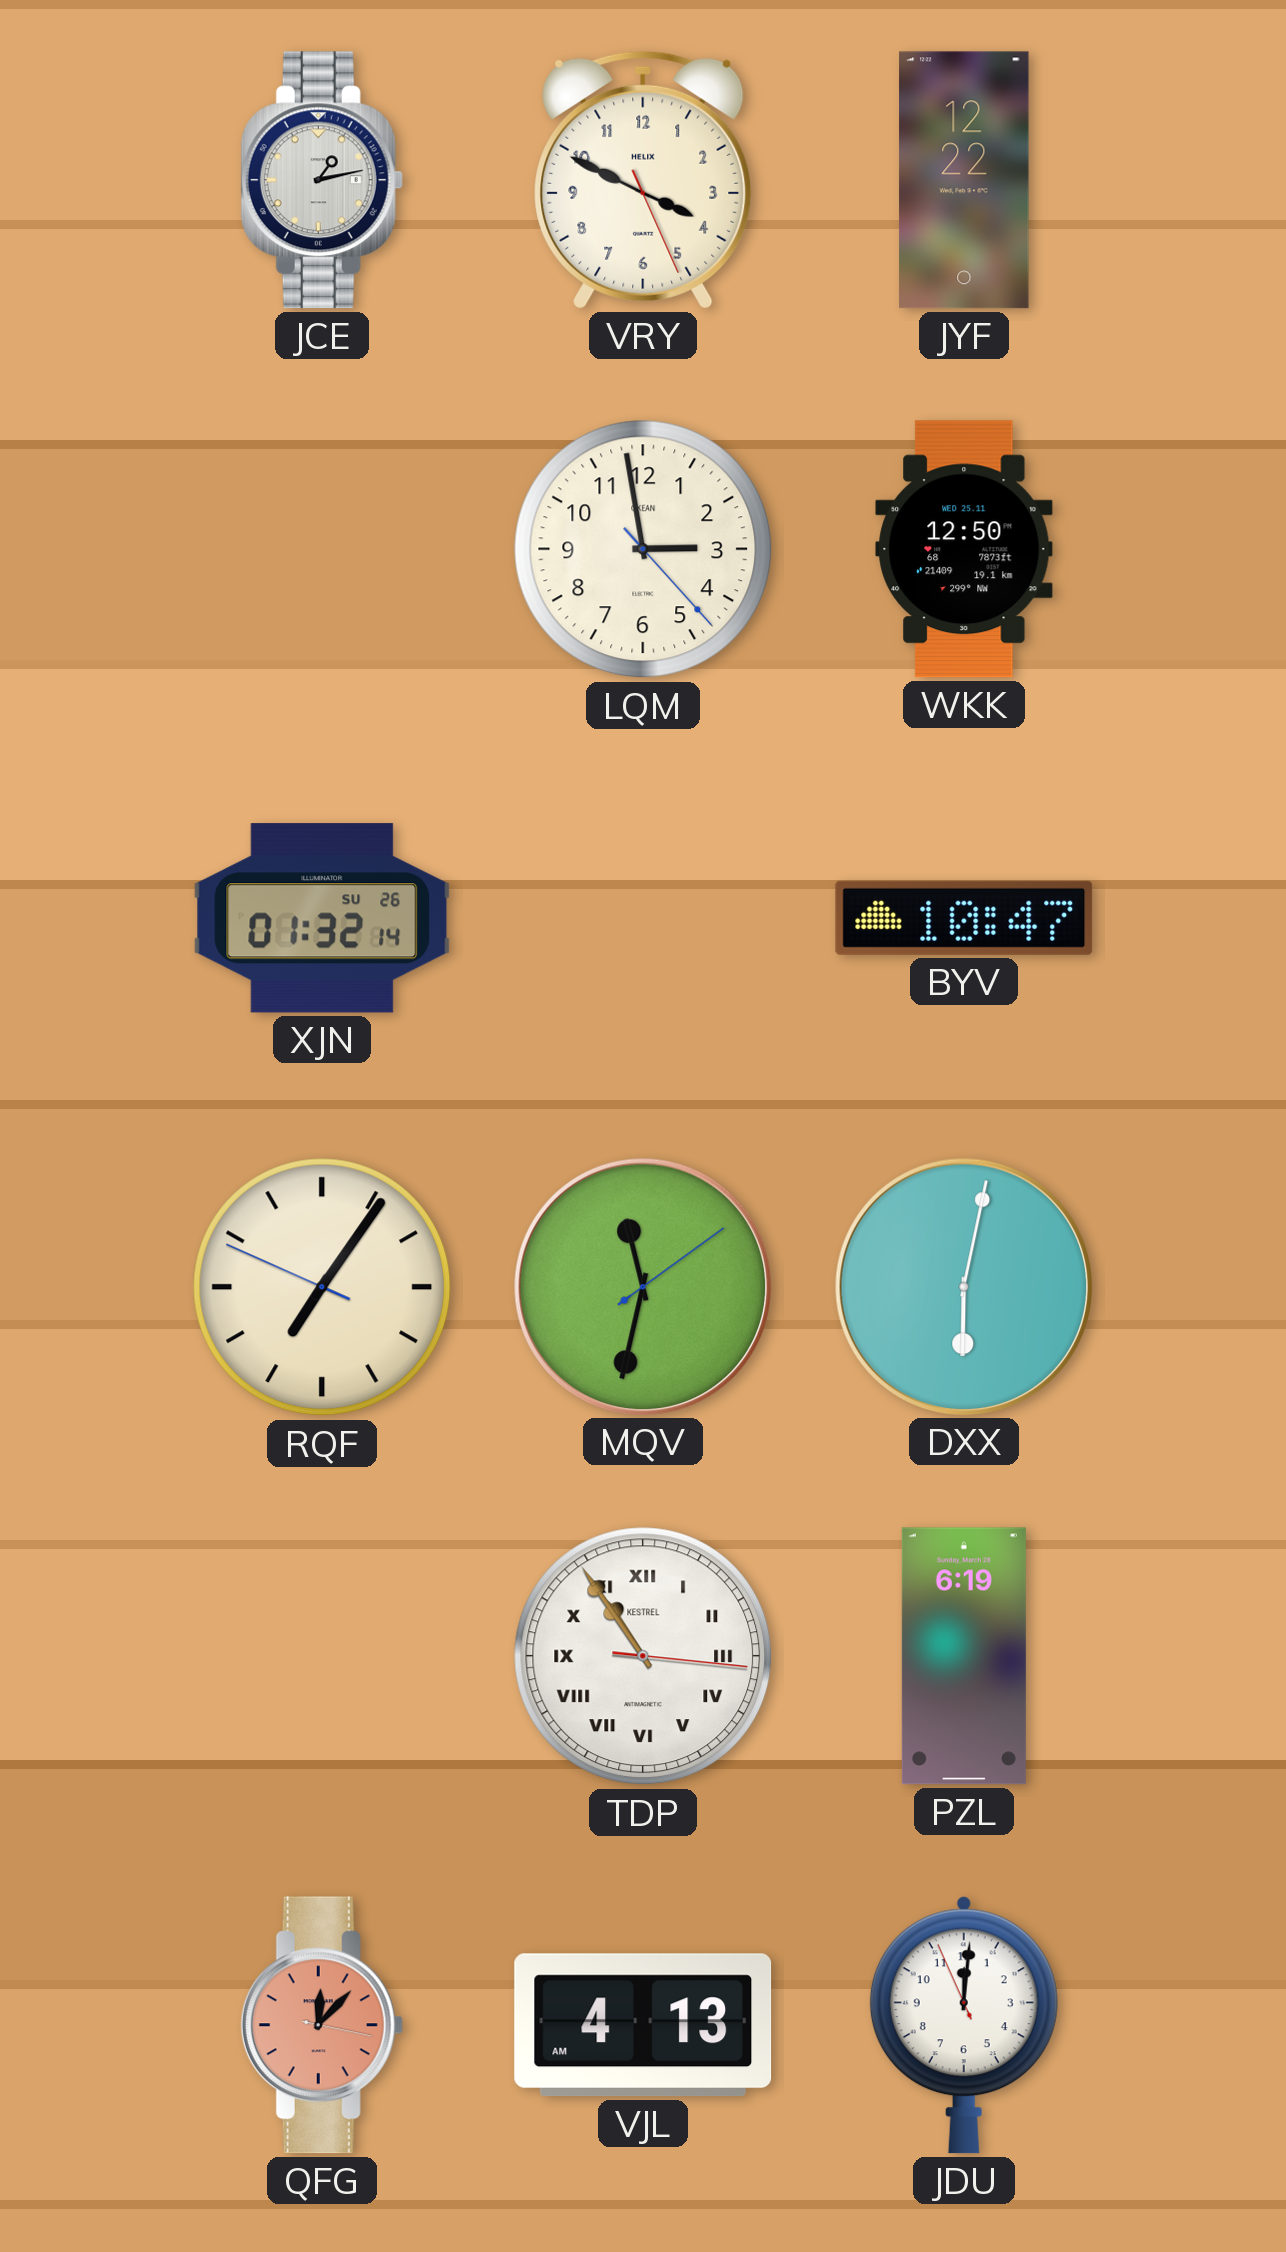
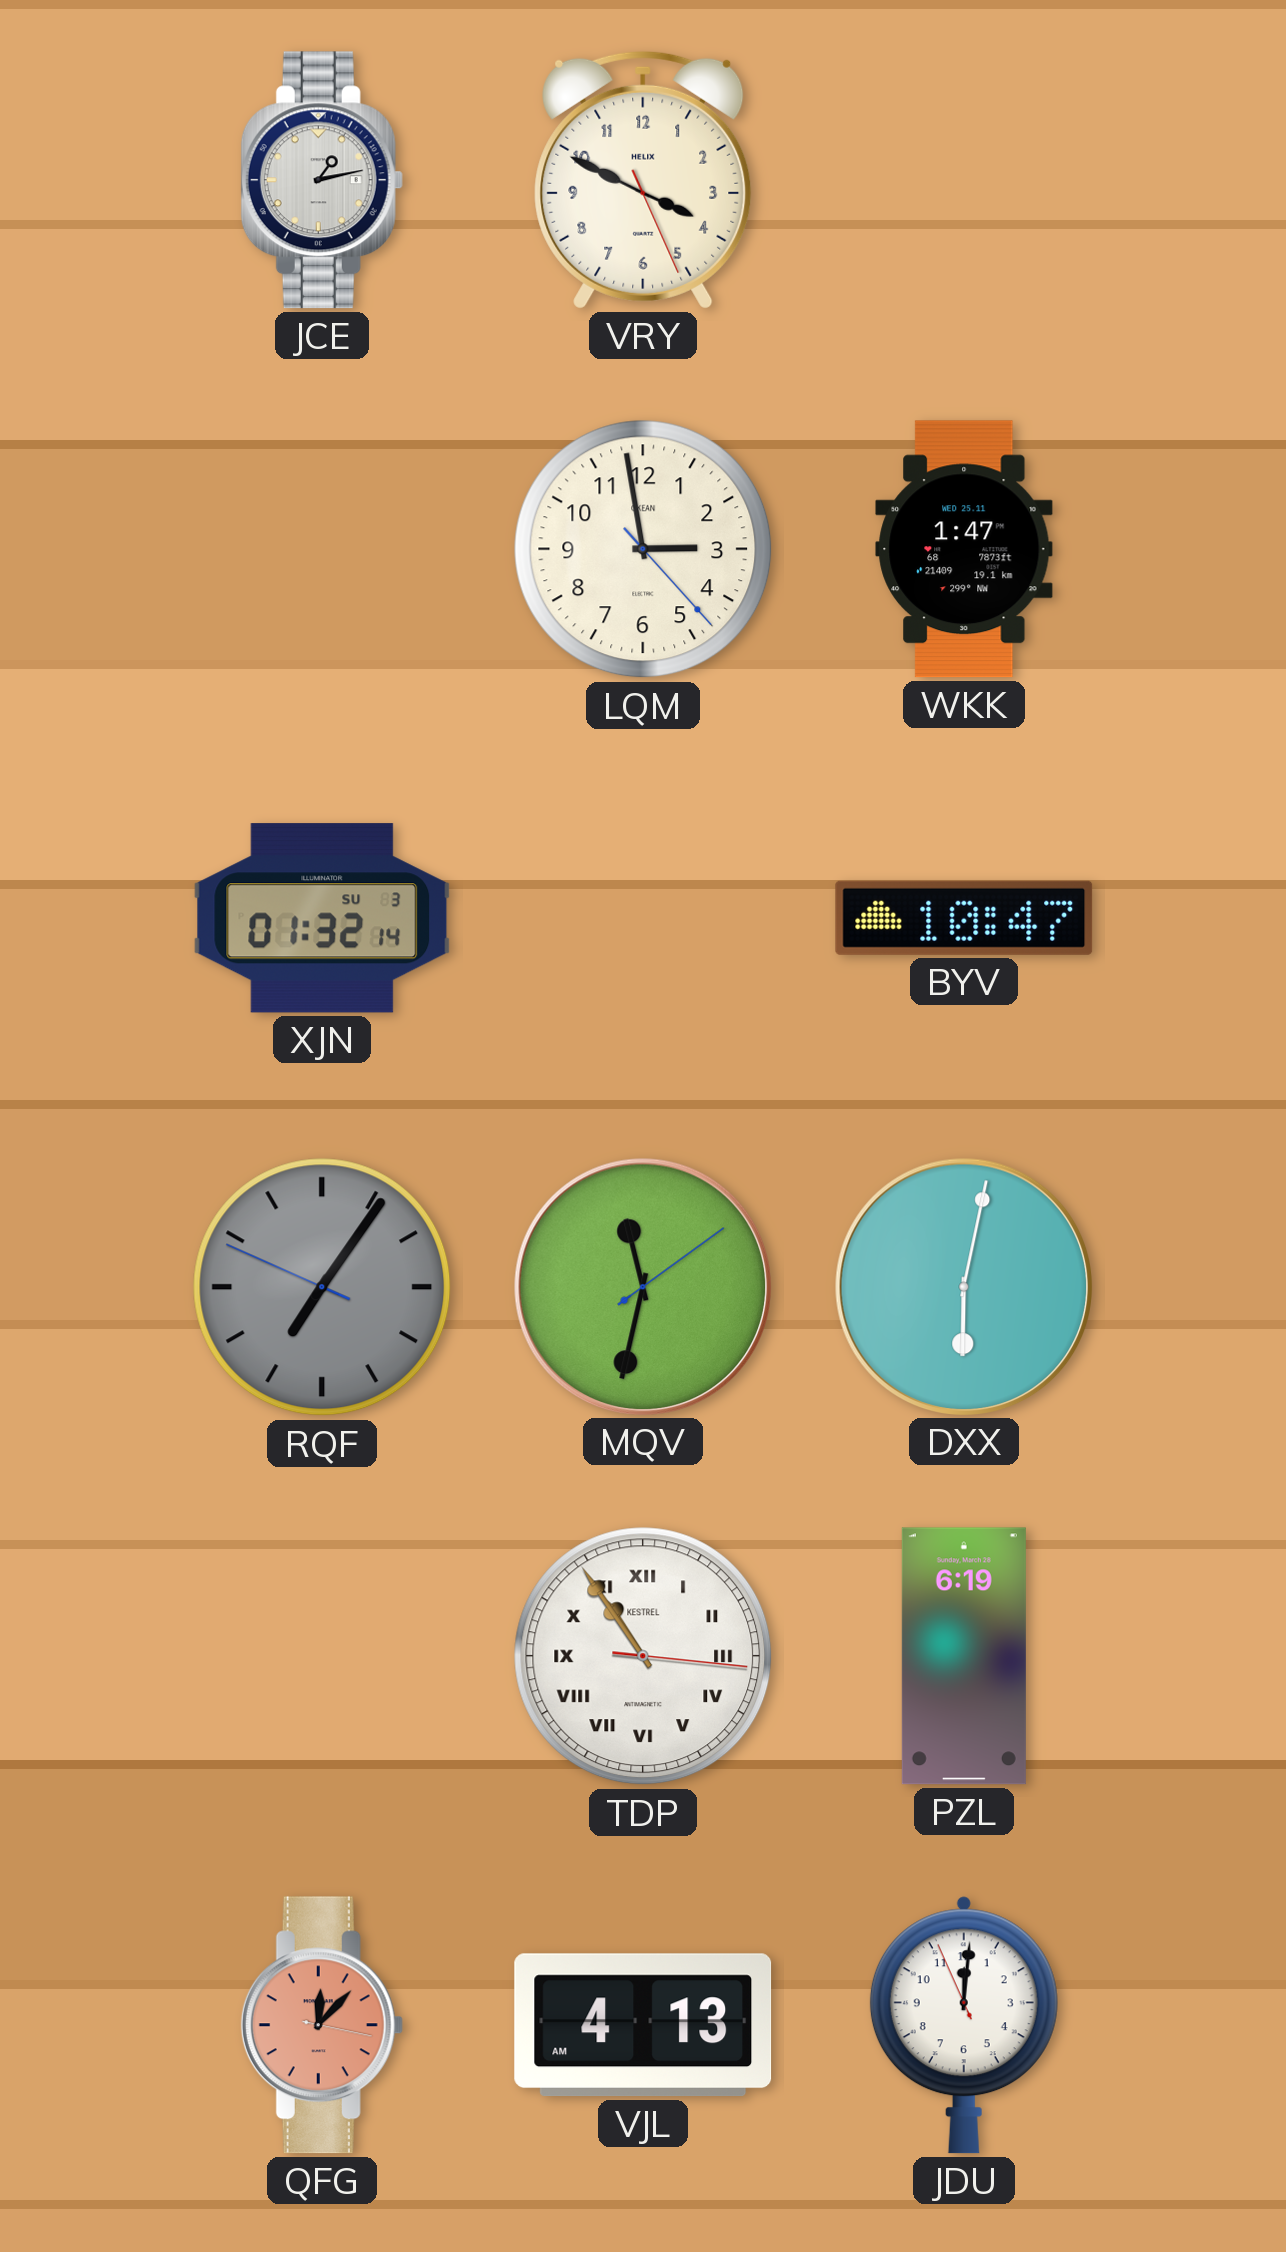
JYF: 12:22 -> none (964, 180)
WKK: 12:50 -> 1:47 (964, 549)
XJN date: SU 26 -> SU 3 (322, 918)
RQF dial: cream -> grey (322, 1287)
